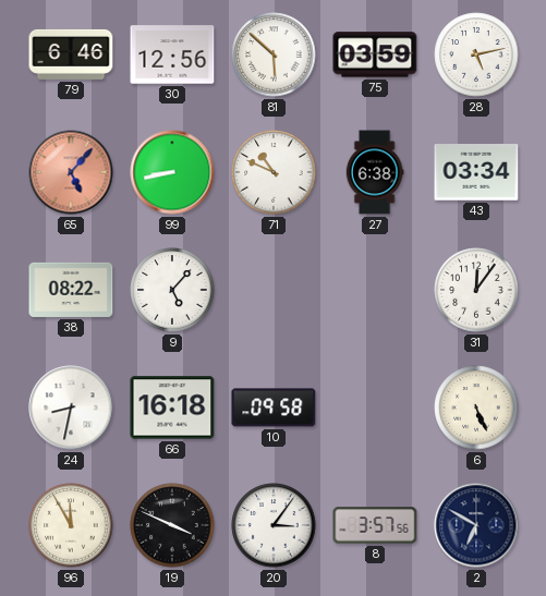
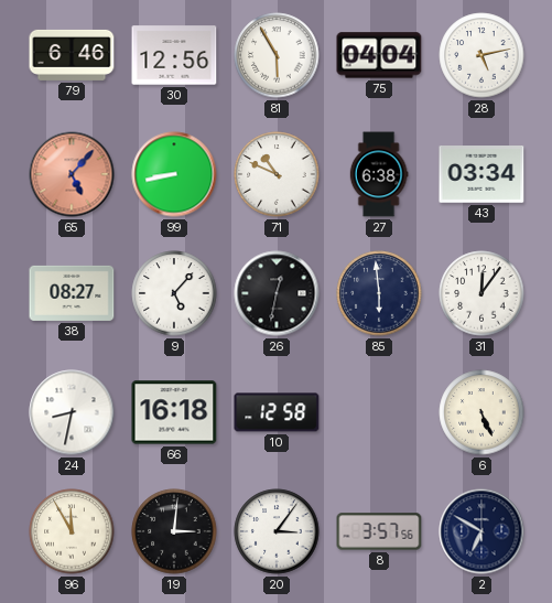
81: 5:52 -> 5:55 (277, 55)
75: 03:59 -> 04:04 (379, 55)
38: 08:22 -> 08:27 (72, 293)
26: none -> 12:32 (277, 293)
85: none -> 5:59 (379, 293)
10: 09:58 -> 12:58 (277, 412)
19: 3:49 -> 3:01 (174, 531)
